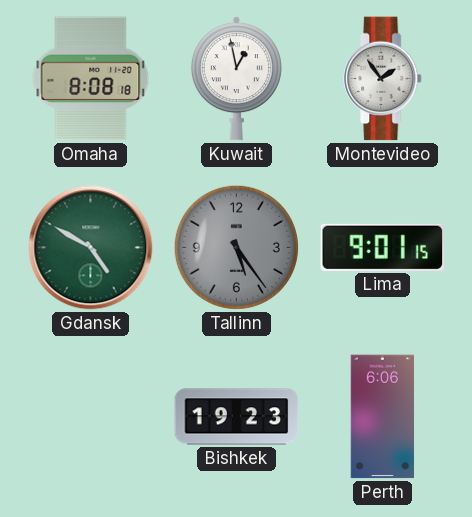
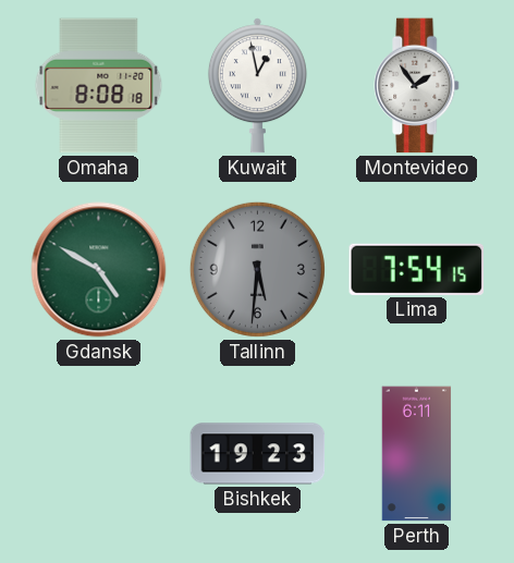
Tallinn: 5:24 -> 5:31 (257, 269)
Lima: 9:01 -> 7:54 (417, 269)
Perth: 6:06 -> 6:11 (417, 454)
